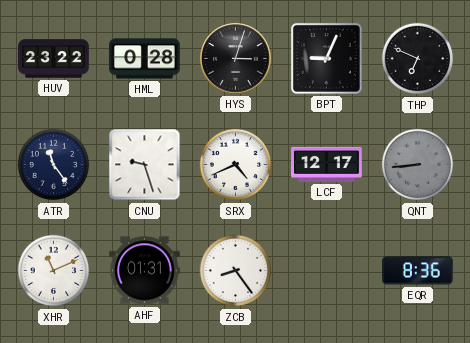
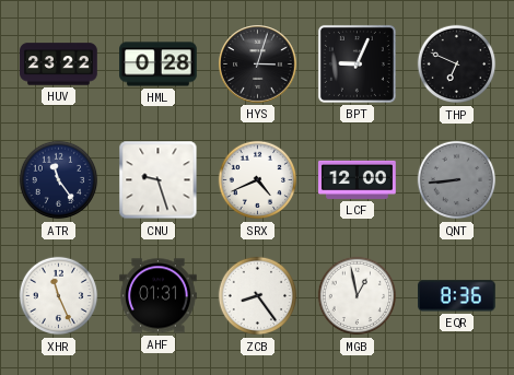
LCF: 12:17 -> 12:00 (358, 179)
XHR: 11:11 -> 11:26 (59, 296)
MGB: none -> 12:58 (358, 296)
